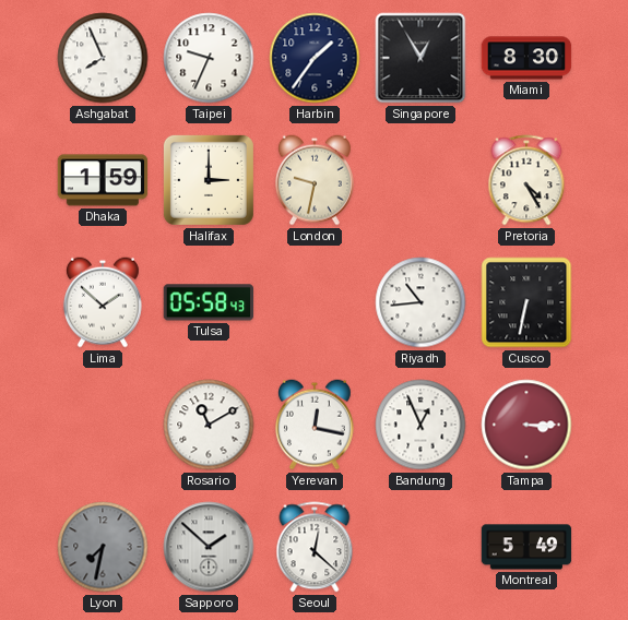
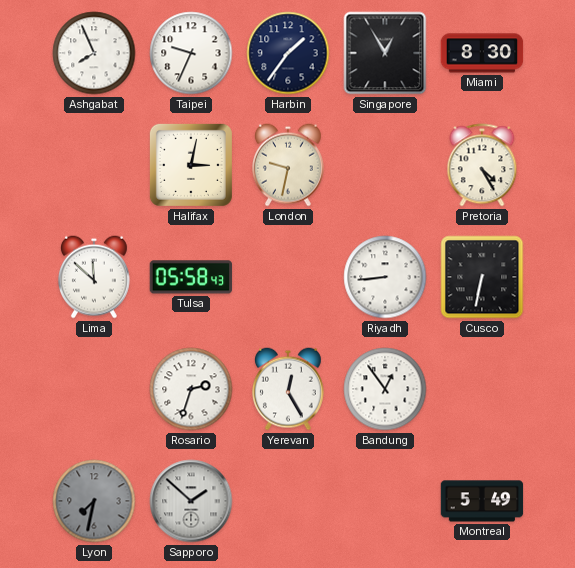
Dhaka: 1:59 -> none (103, 180)
Halifax: 3:00 -> 3:02 (191, 165)
Lima: 1:52 -> 11:52 (94, 277)
Riyadh: 10:44 -> 8:44 (385, 277)
Rosario: 11:10 -> 2:33 (191, 389)
Yerevan: 12:17 -> 12:25 (288, 389)
Bandung: 12:56 -> 12:54 (385, 389)
Tampa: 3:15 -> none (526, 425)
Seoul: 12:22 -> none (315, 547)
